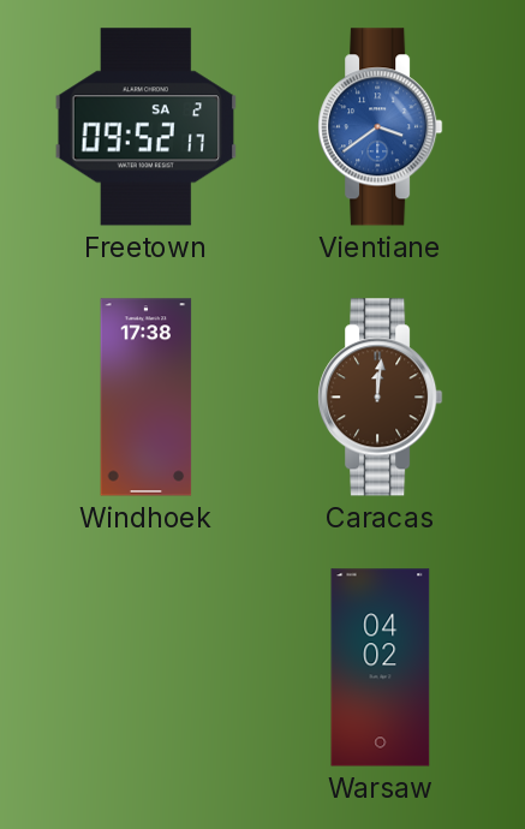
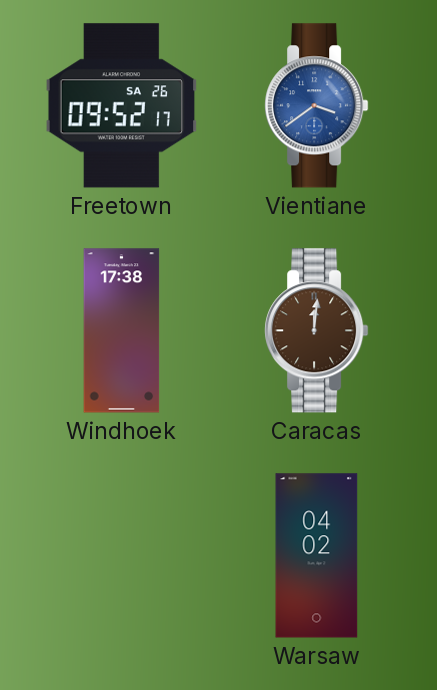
Freetown date: SA 2 -> SA 26 (122, 106)
